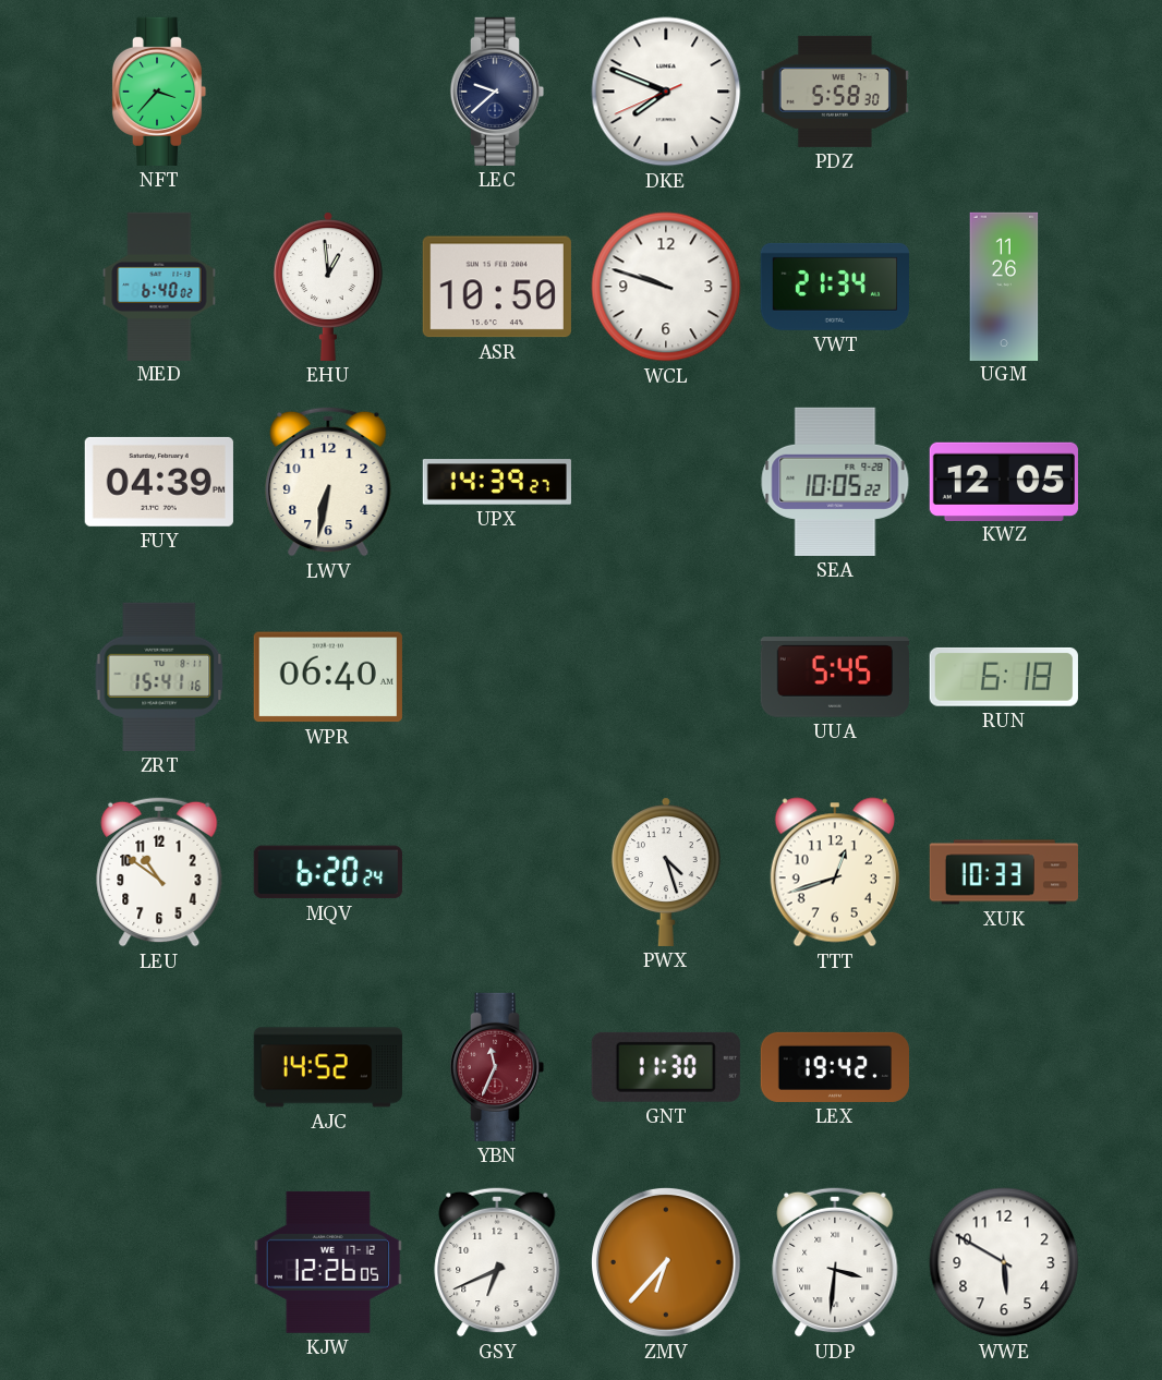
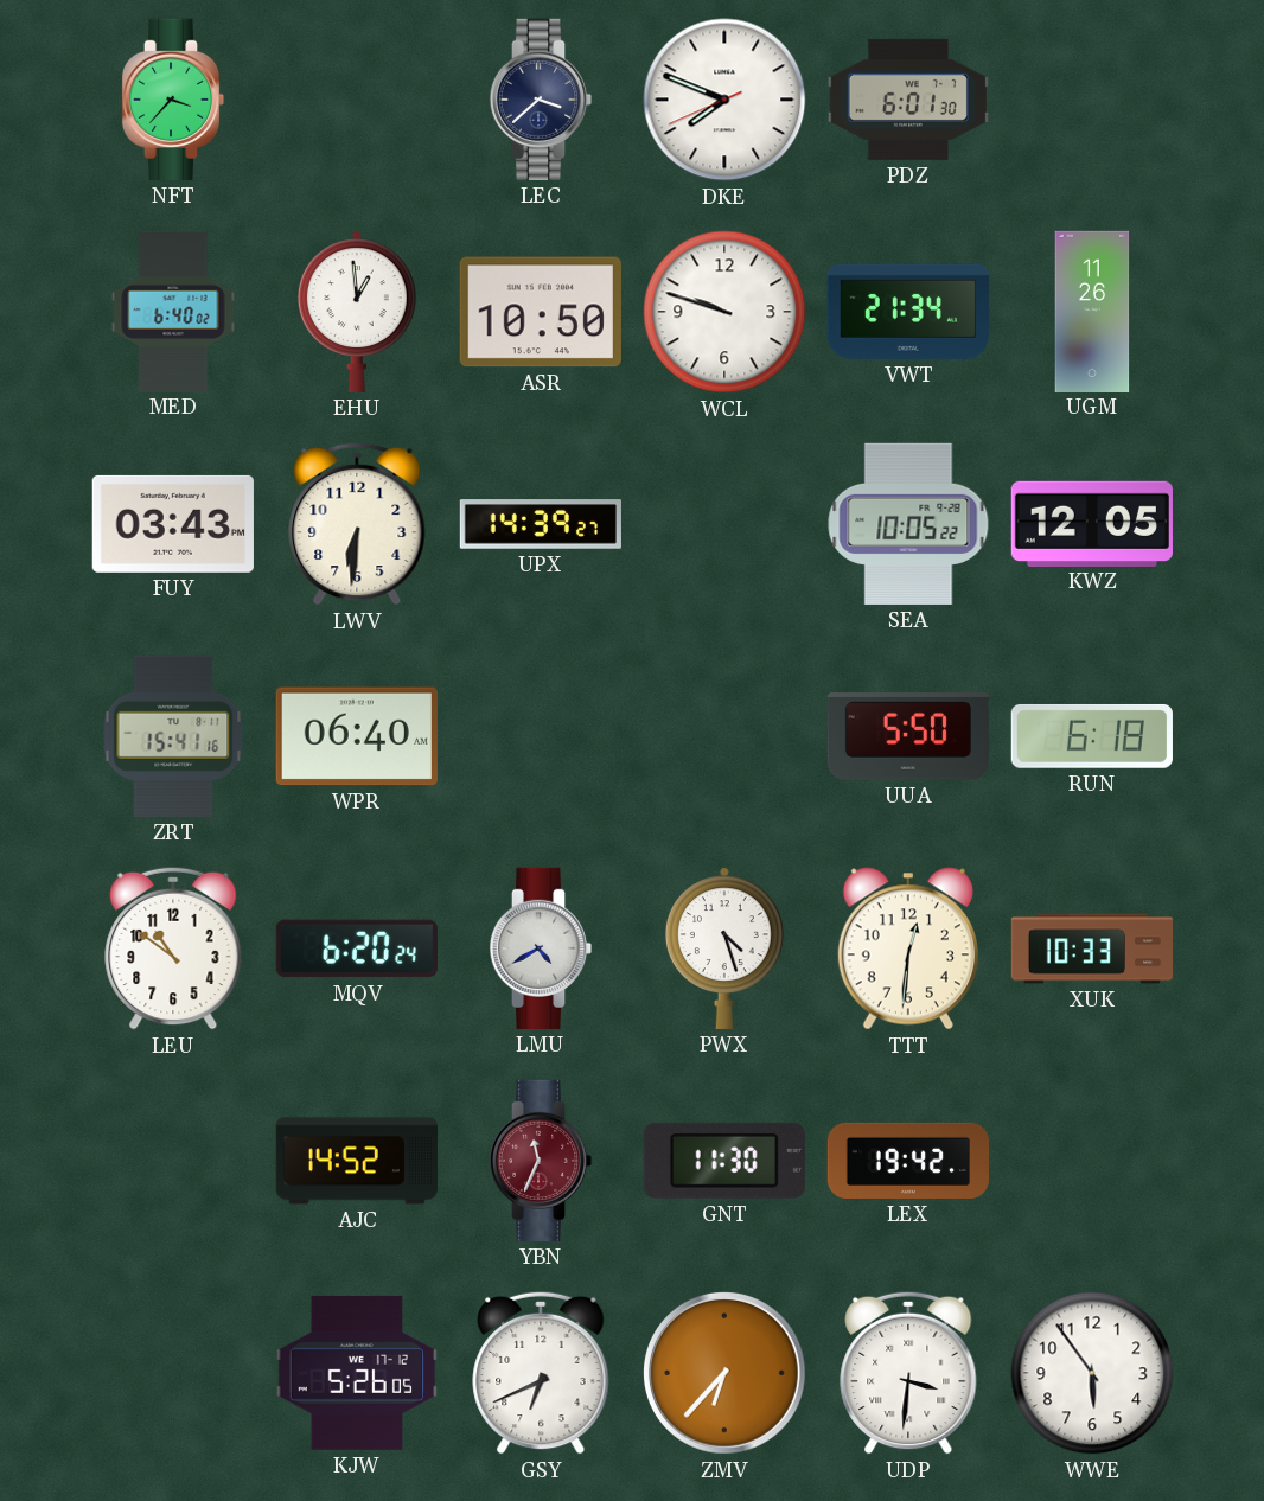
LEC: 9:38 -> 3:38 (541, 100)
PDZ: 5:58 -> 6:01 (908, 100)
FUY: 04:39 -> 03:43 (173, 524)
LWV: 6:32 -> 6:31 (357, 524)
UUA: 5:45 -> 5:50 (908, 736)
LMU: none -> 4:40 (541, 948)
TTT: 12:42 -> 12:31 (908, 948)
KJW: 12:26 -> 5:26 (357, 1373)
WWE: 5:50 -> 5:54 (1092, 1373)
